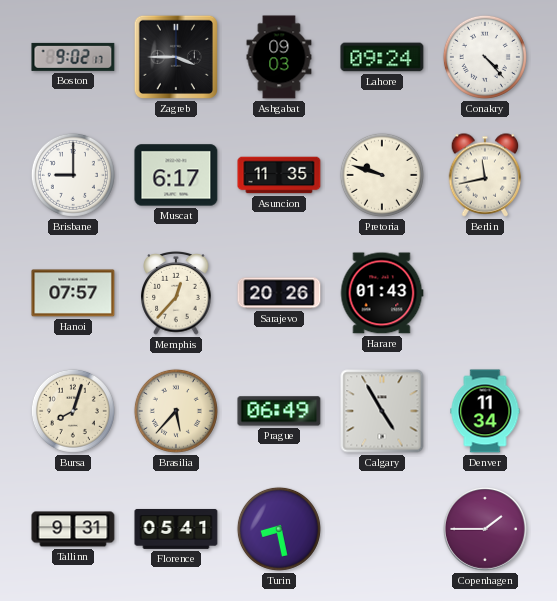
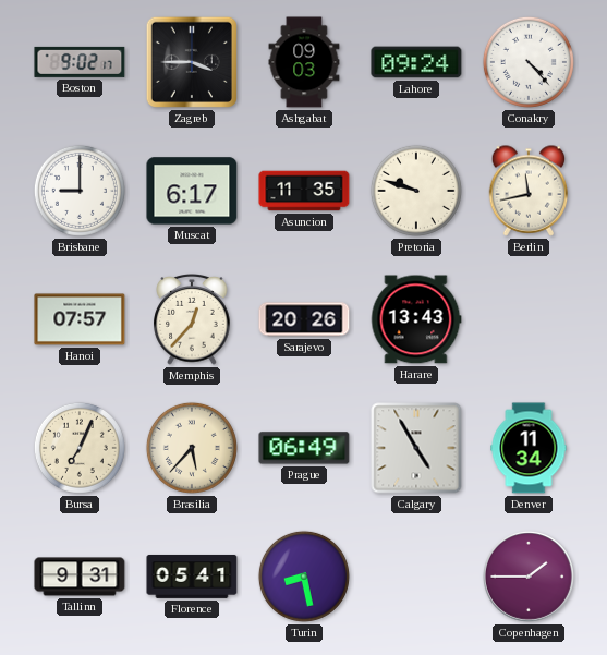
Harare: 01:43 -> 13:43 (416, 319)
Bursa: 8:03 -> 7:04 (80, 448)
